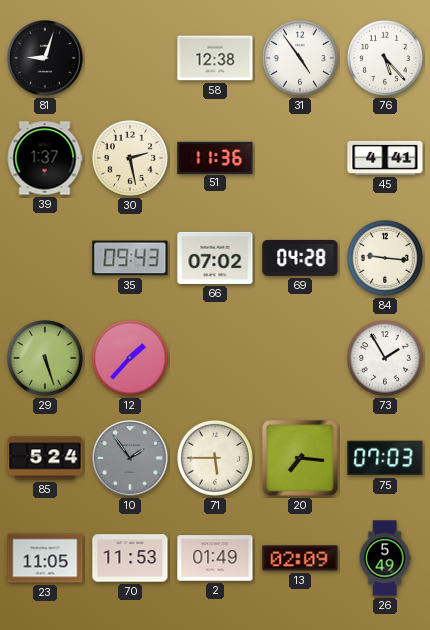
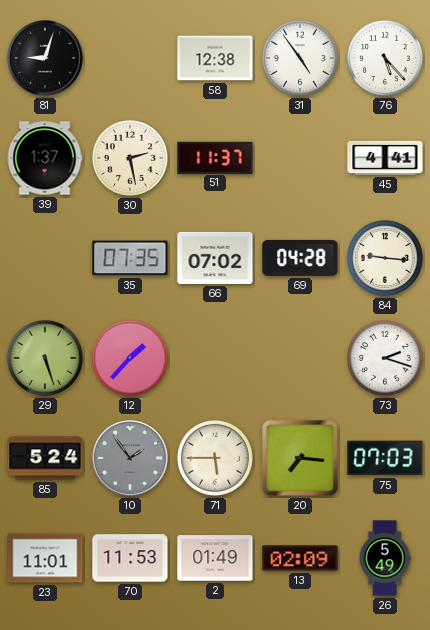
51: 11:36 -> 11:37 (215, 157)
35: 09:43 -> 07:35 (130, 258)
73: 1:55 -> 2:18 (385, 358)
23: 11:05 -> 11:01 (45, 558)
